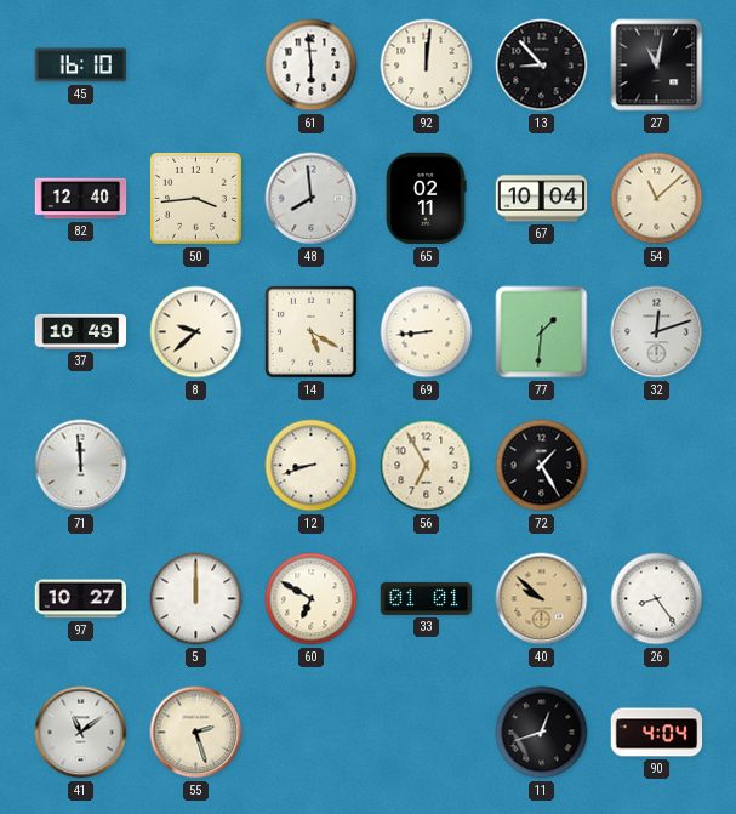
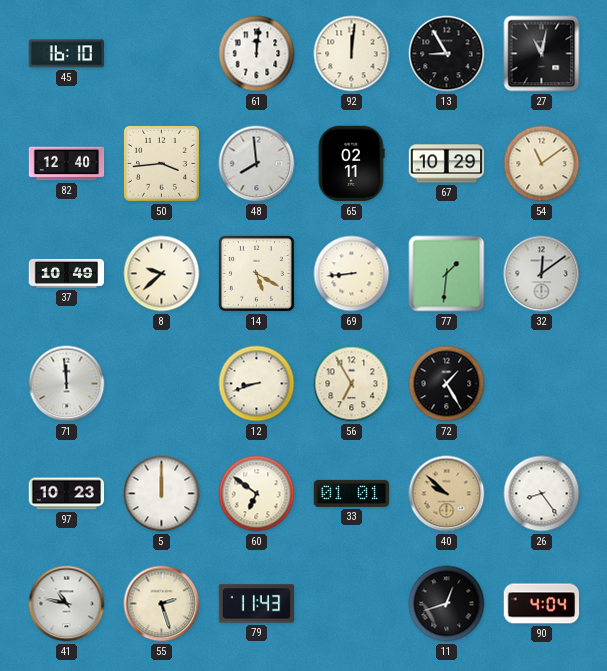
61: 5:59 -> 12:01 (257, 54)
13: 8:53 -> 8:55 (447, 54)
67: 10:04 -> 10:29 (447, 164)
54: 11:08 -> 11:09 (542, 164)
32: 12:12 -> 12:09 (542, 274)
97: 10:27 -> 10:23 (67, 494)
60: 6:50 -> 6:51 (257, 494)
41: 11:09 -> 10:47 (67, 604)
79: none -> 11:43 (257, 604)
